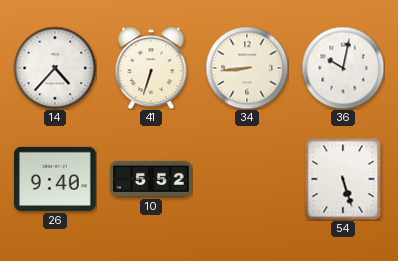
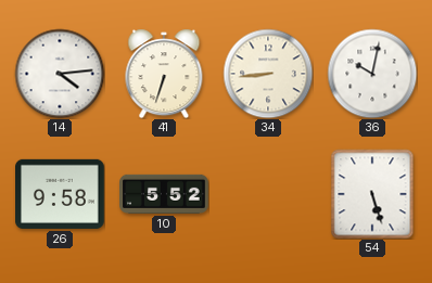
14: 4:37 -> 4:14 (60, 74)
26: 9:40 -> 9:58 (61, 194)
